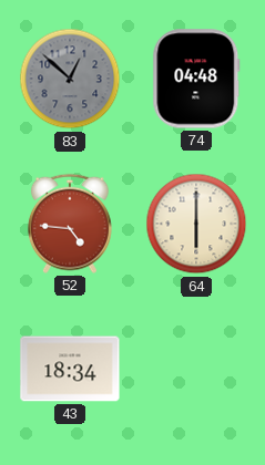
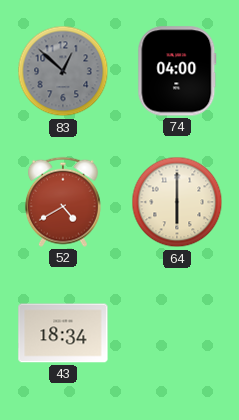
74: 04:48 -> 04:00 (177, 71)
52: 4:46 -> 4:40 (63, 202)
